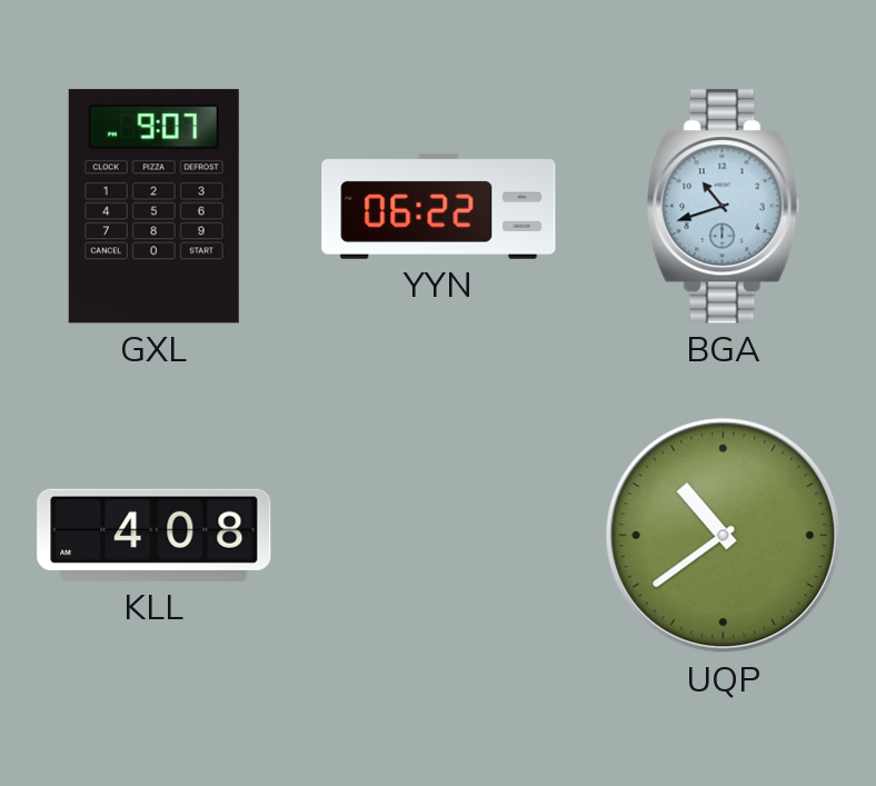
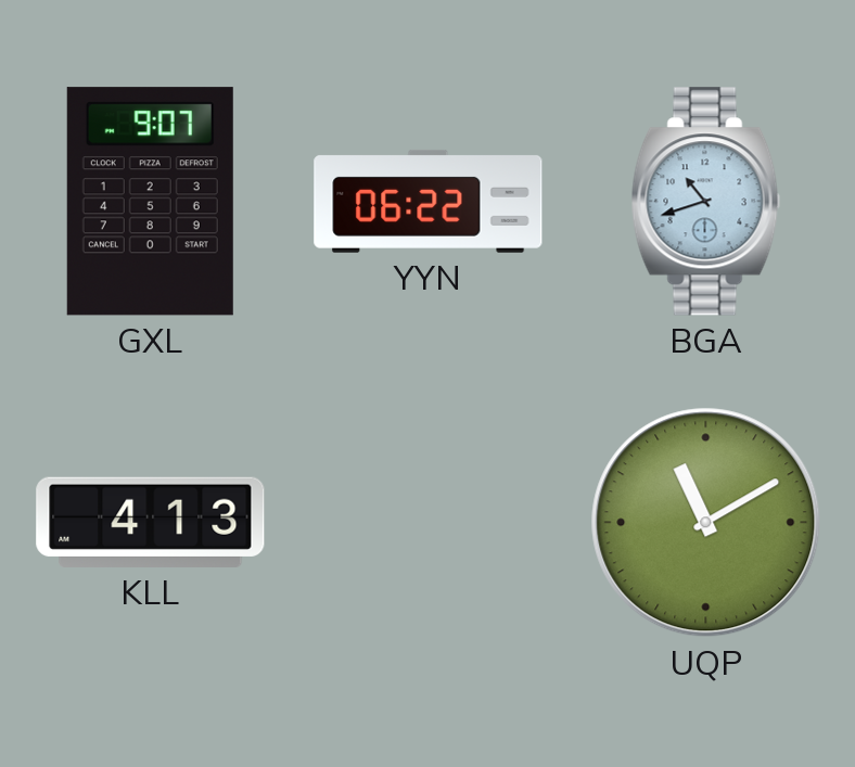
KLL: 4:08 -> 4:13 (151, 522)
UQP: 10:39 -> 11:10 (706, 523)
